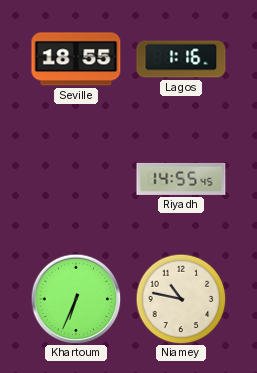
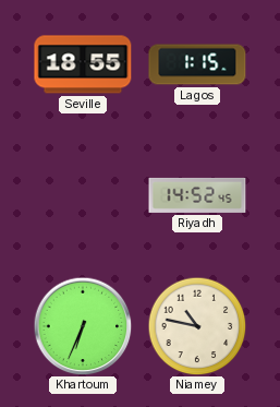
Lagos: 1:16 -> 1:15 (197, 64)
Riyadh: 14:55 -> 14:52 (197, 195)
